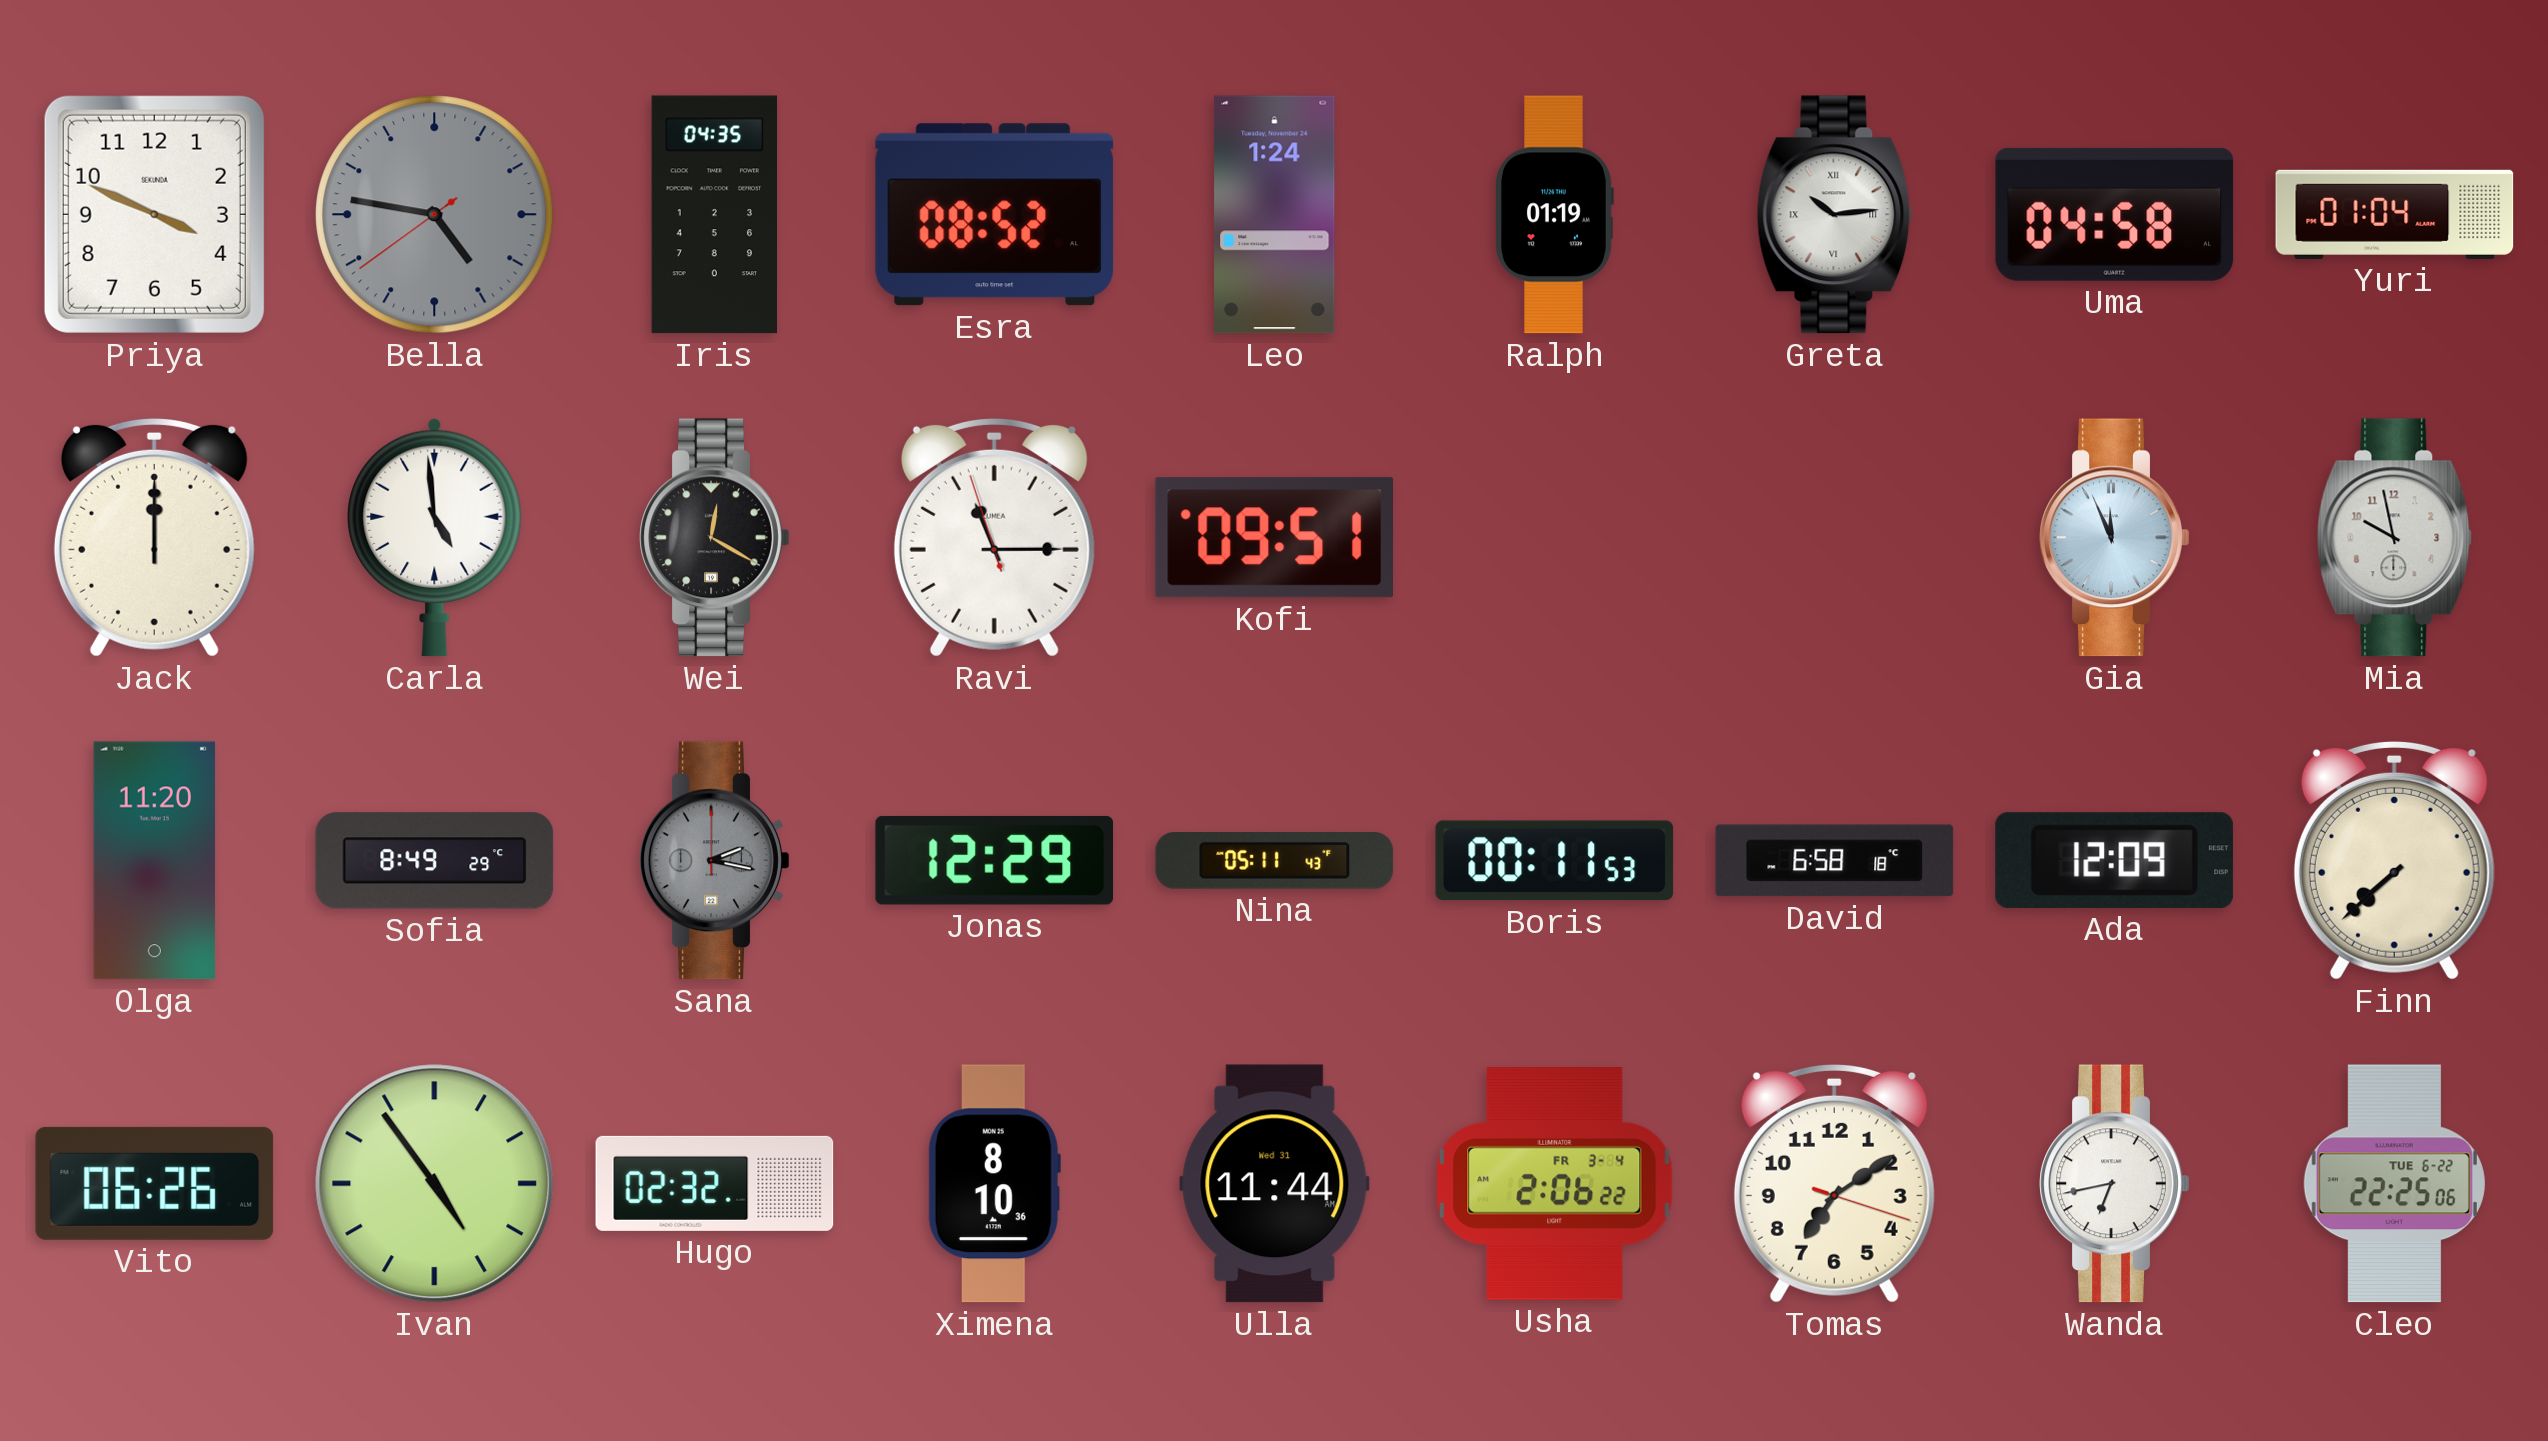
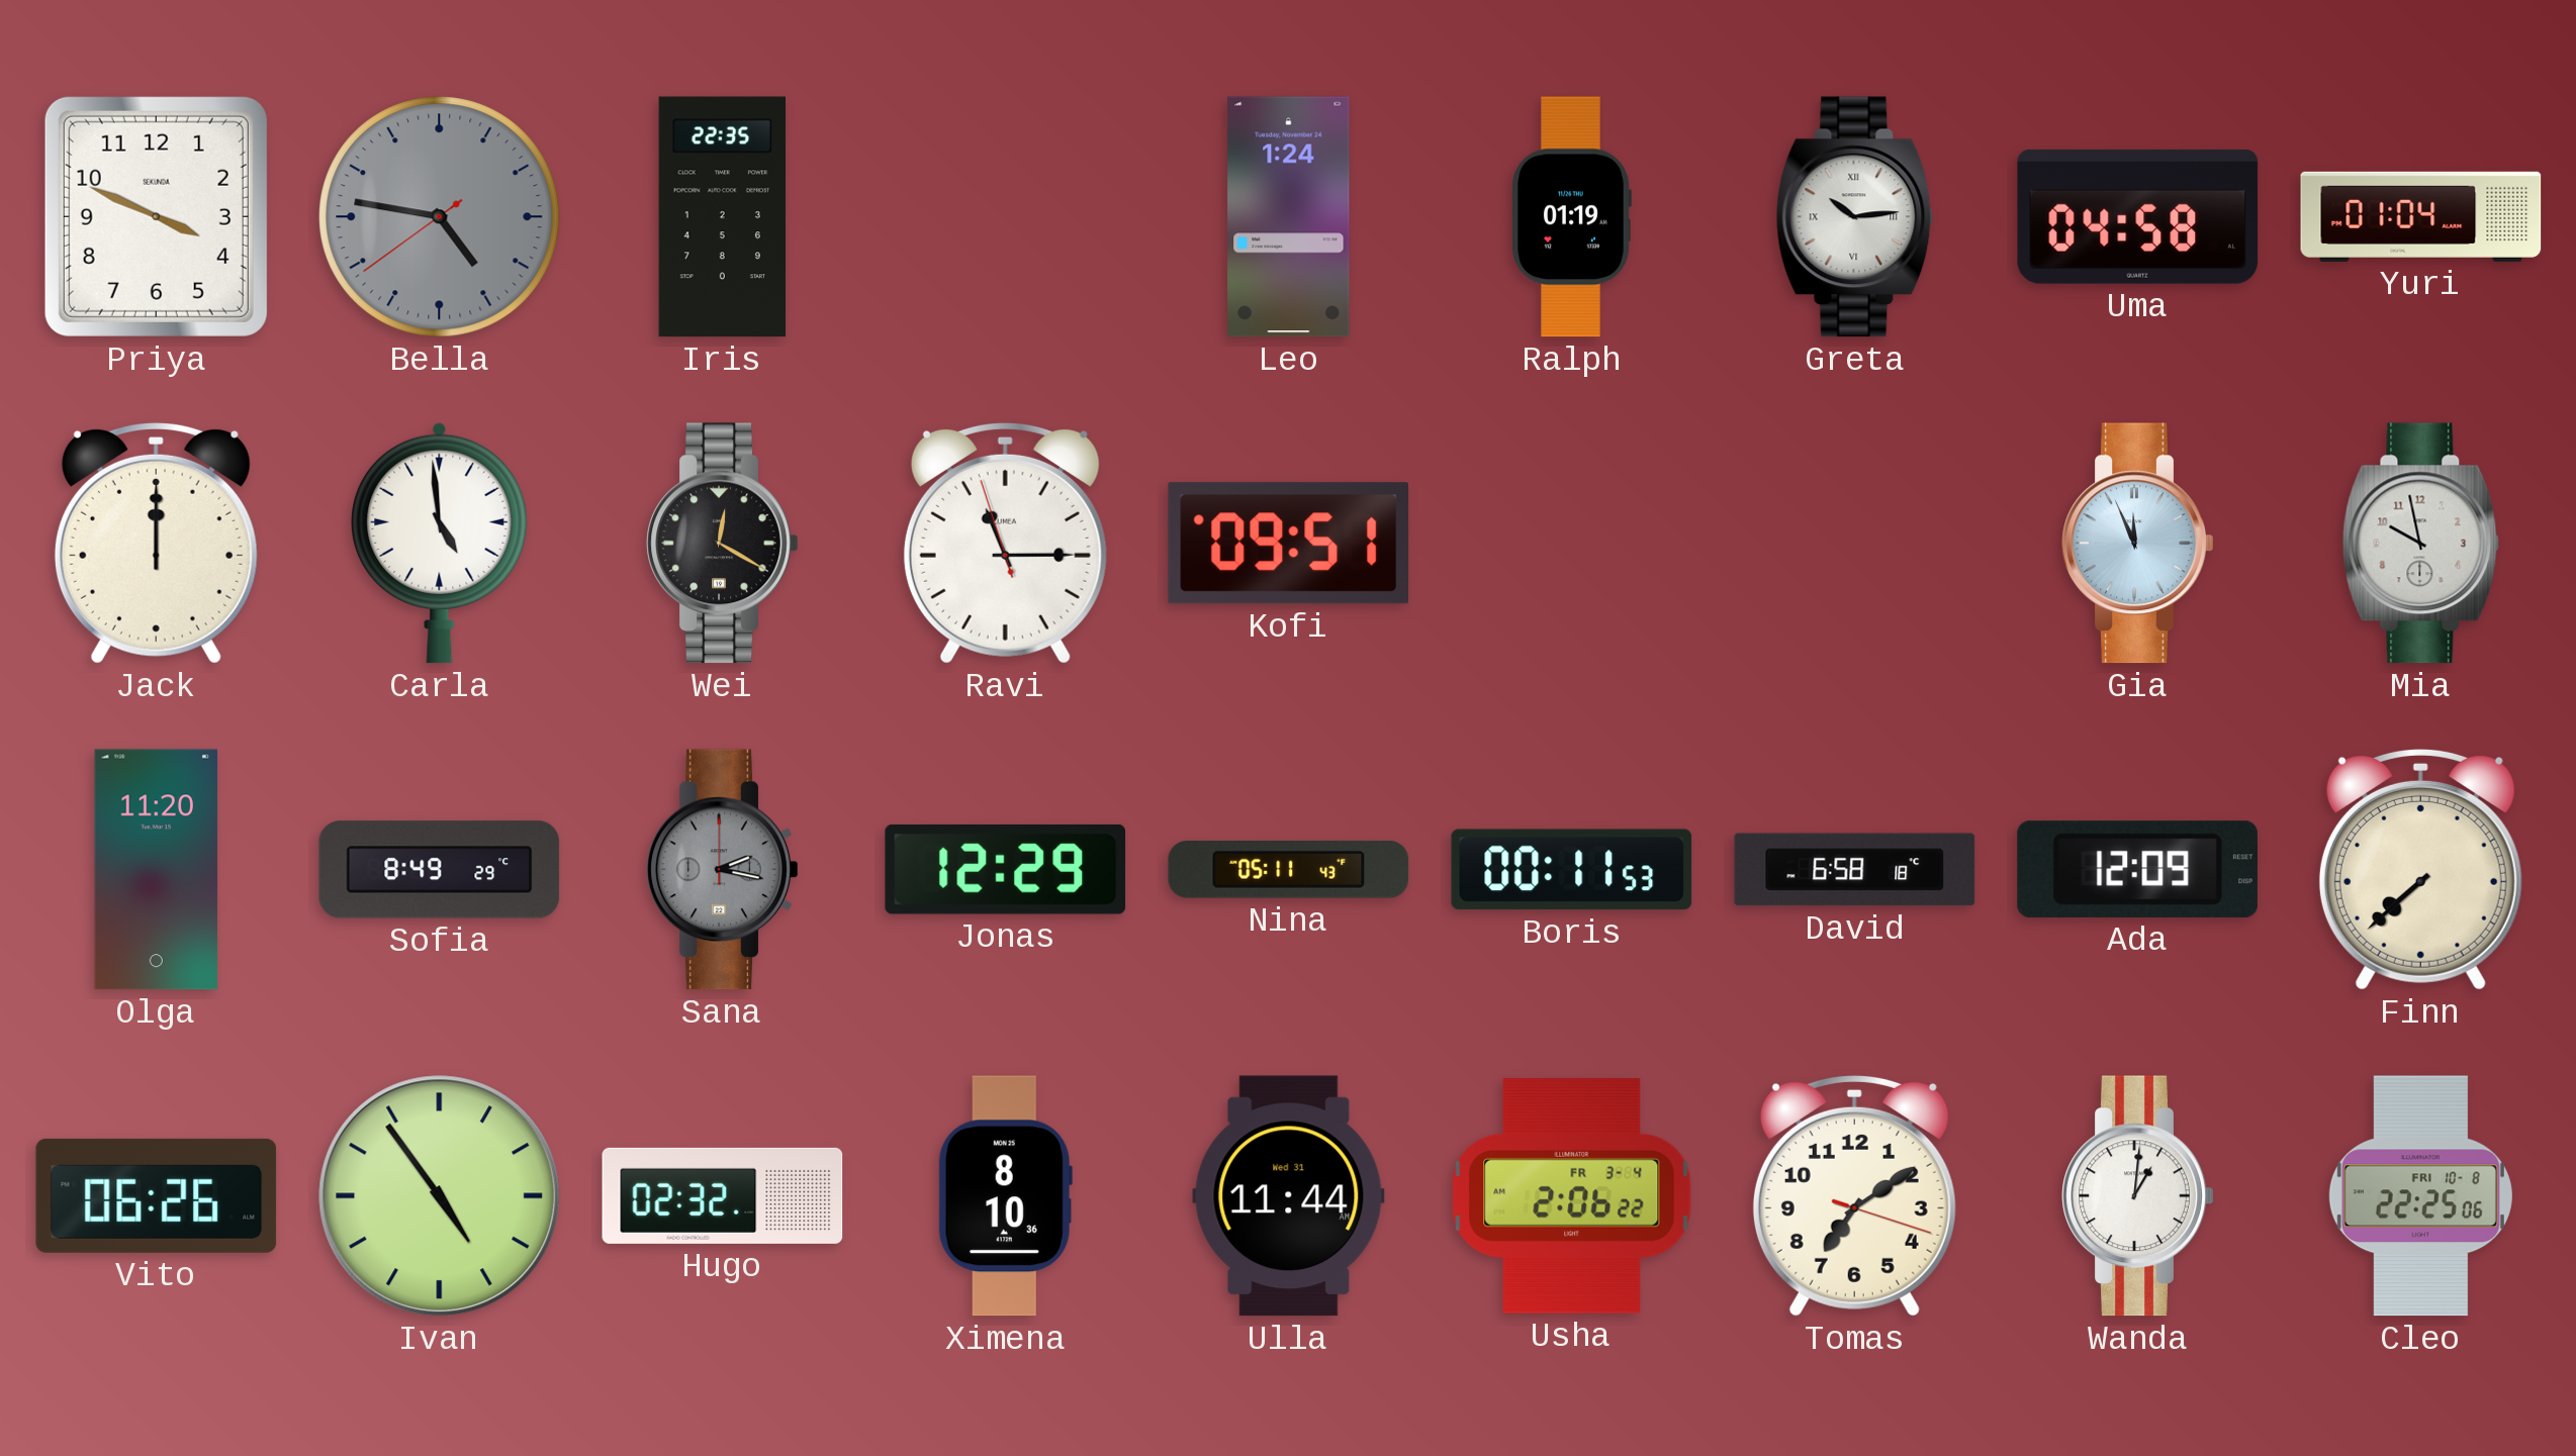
Iris: 04:35 -> 22:35 (723, 217)
Esra: 08:52 -> none (994, 215)
Wanda: 6:43 -> 1:01 (2138, 1196)
Cleo date: TUE 6-22 -> FRI 10-8 (2420, 1196)
